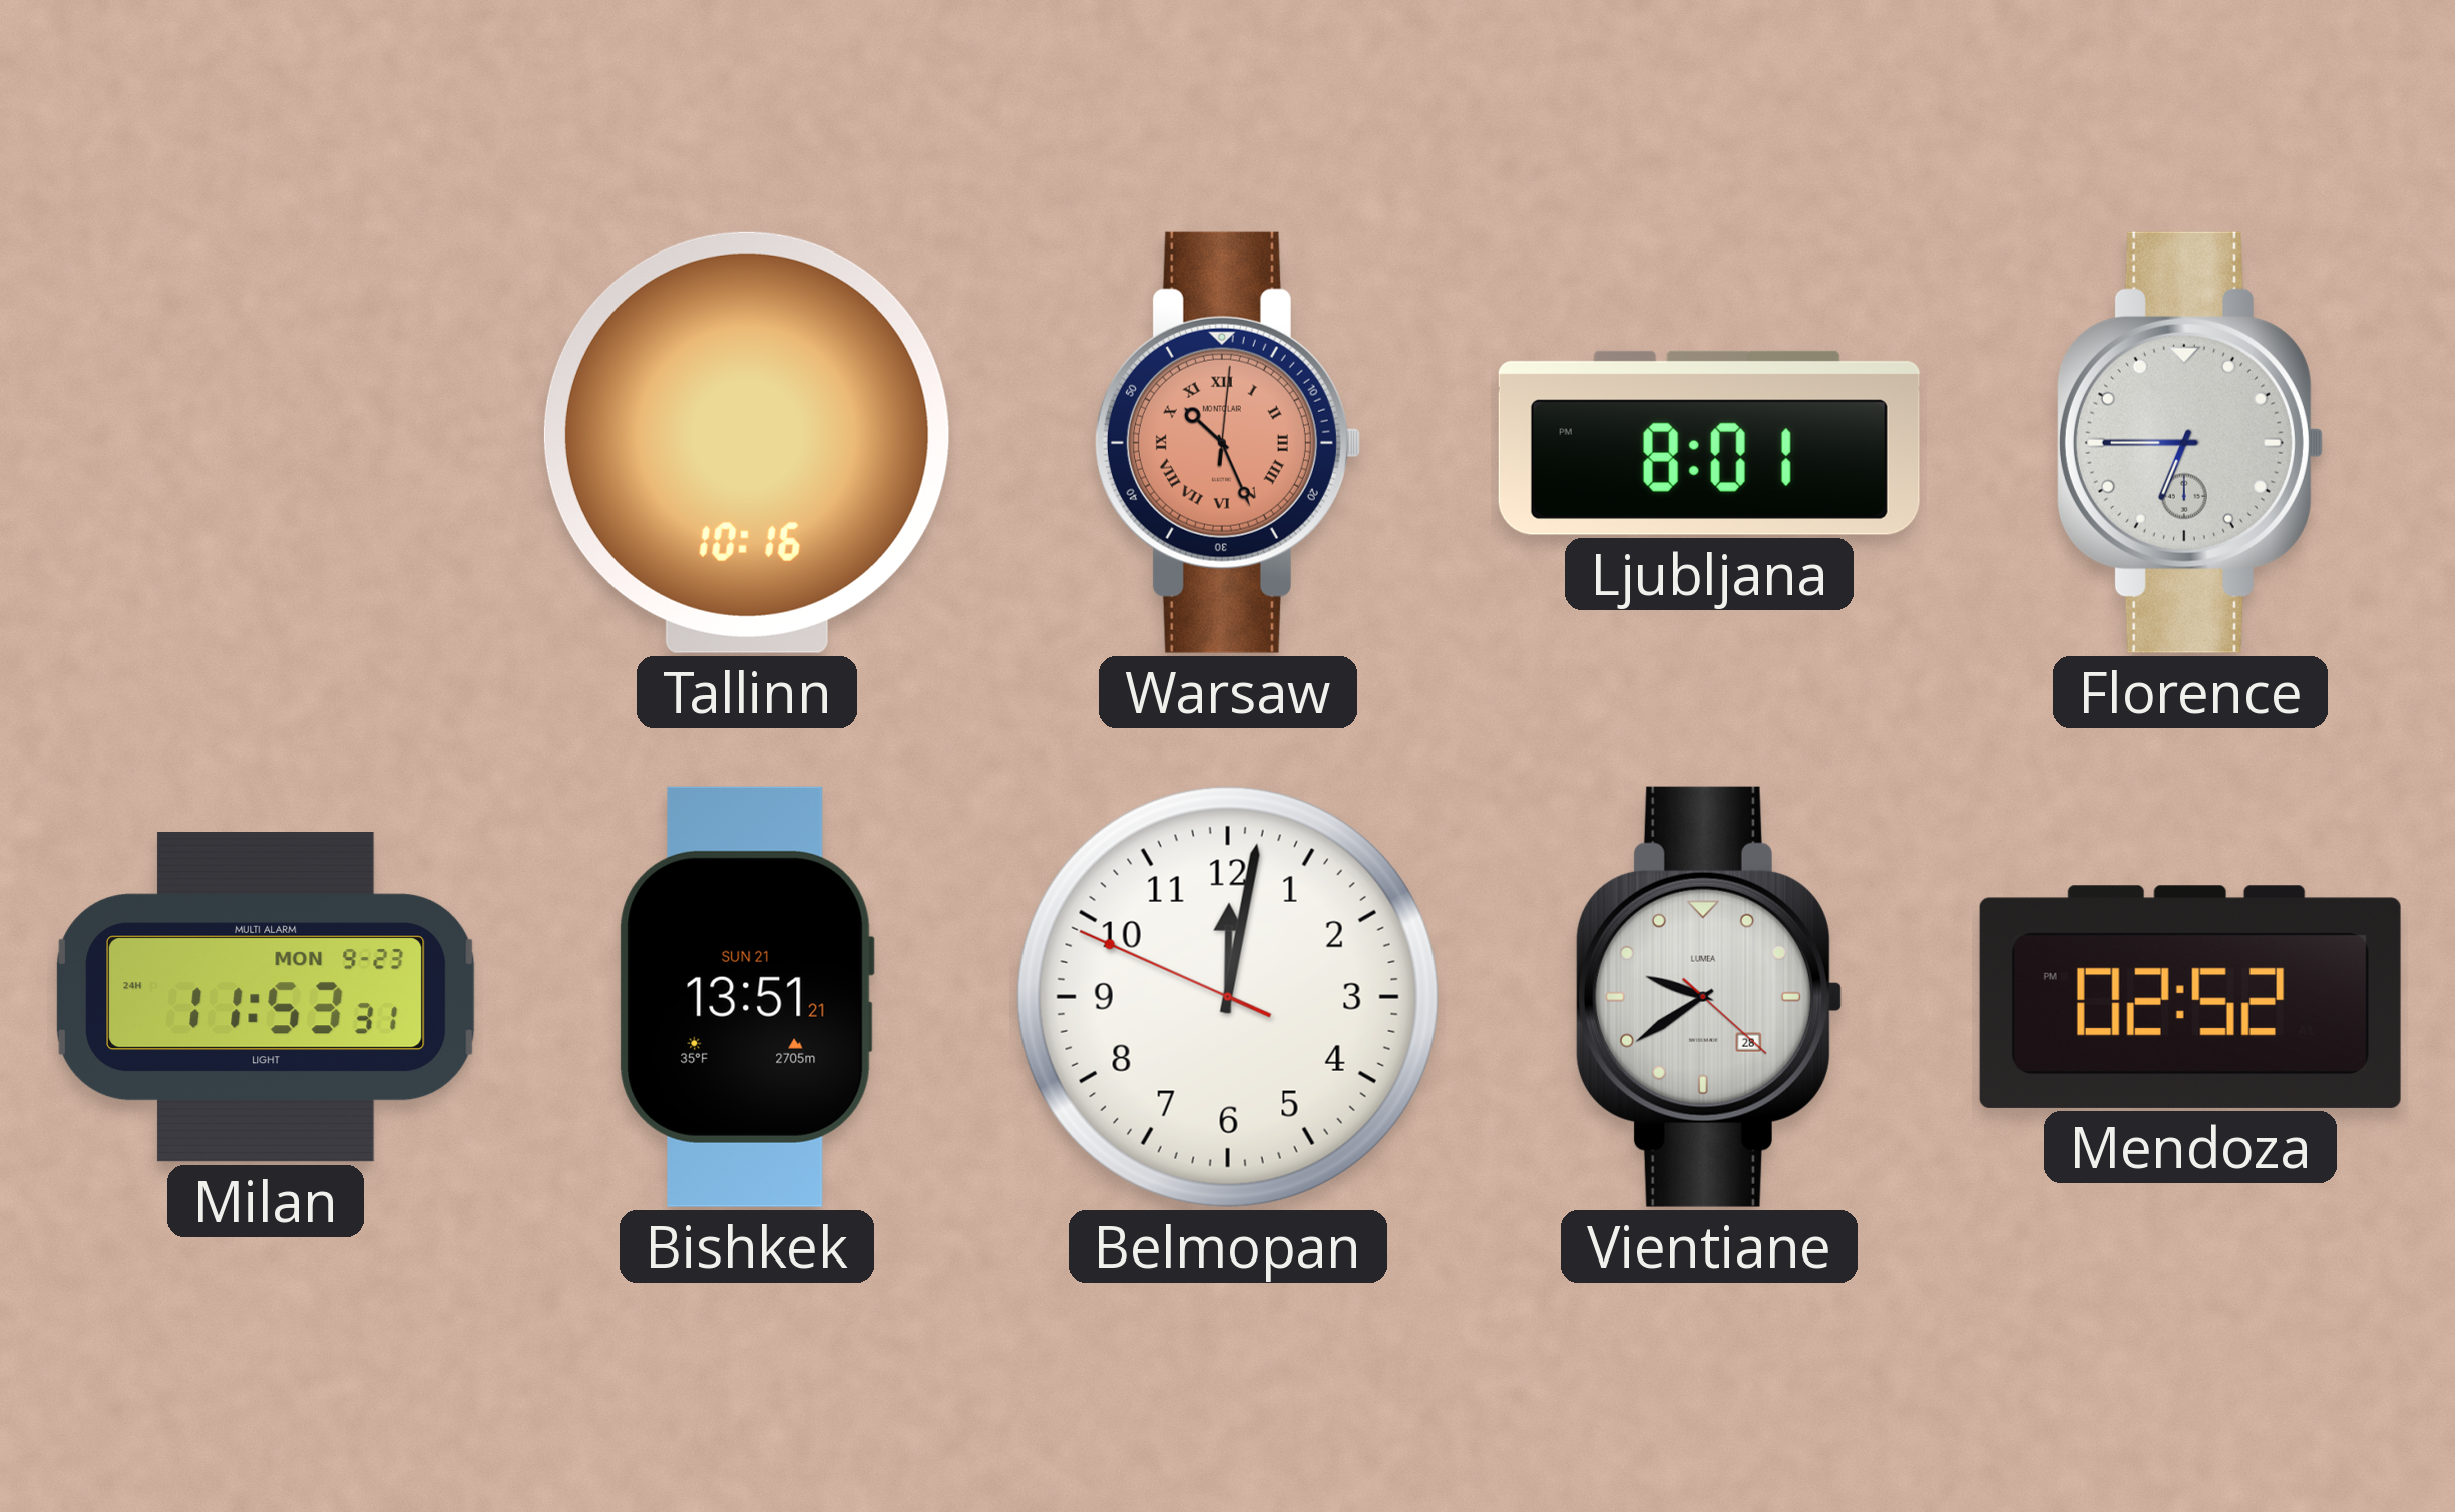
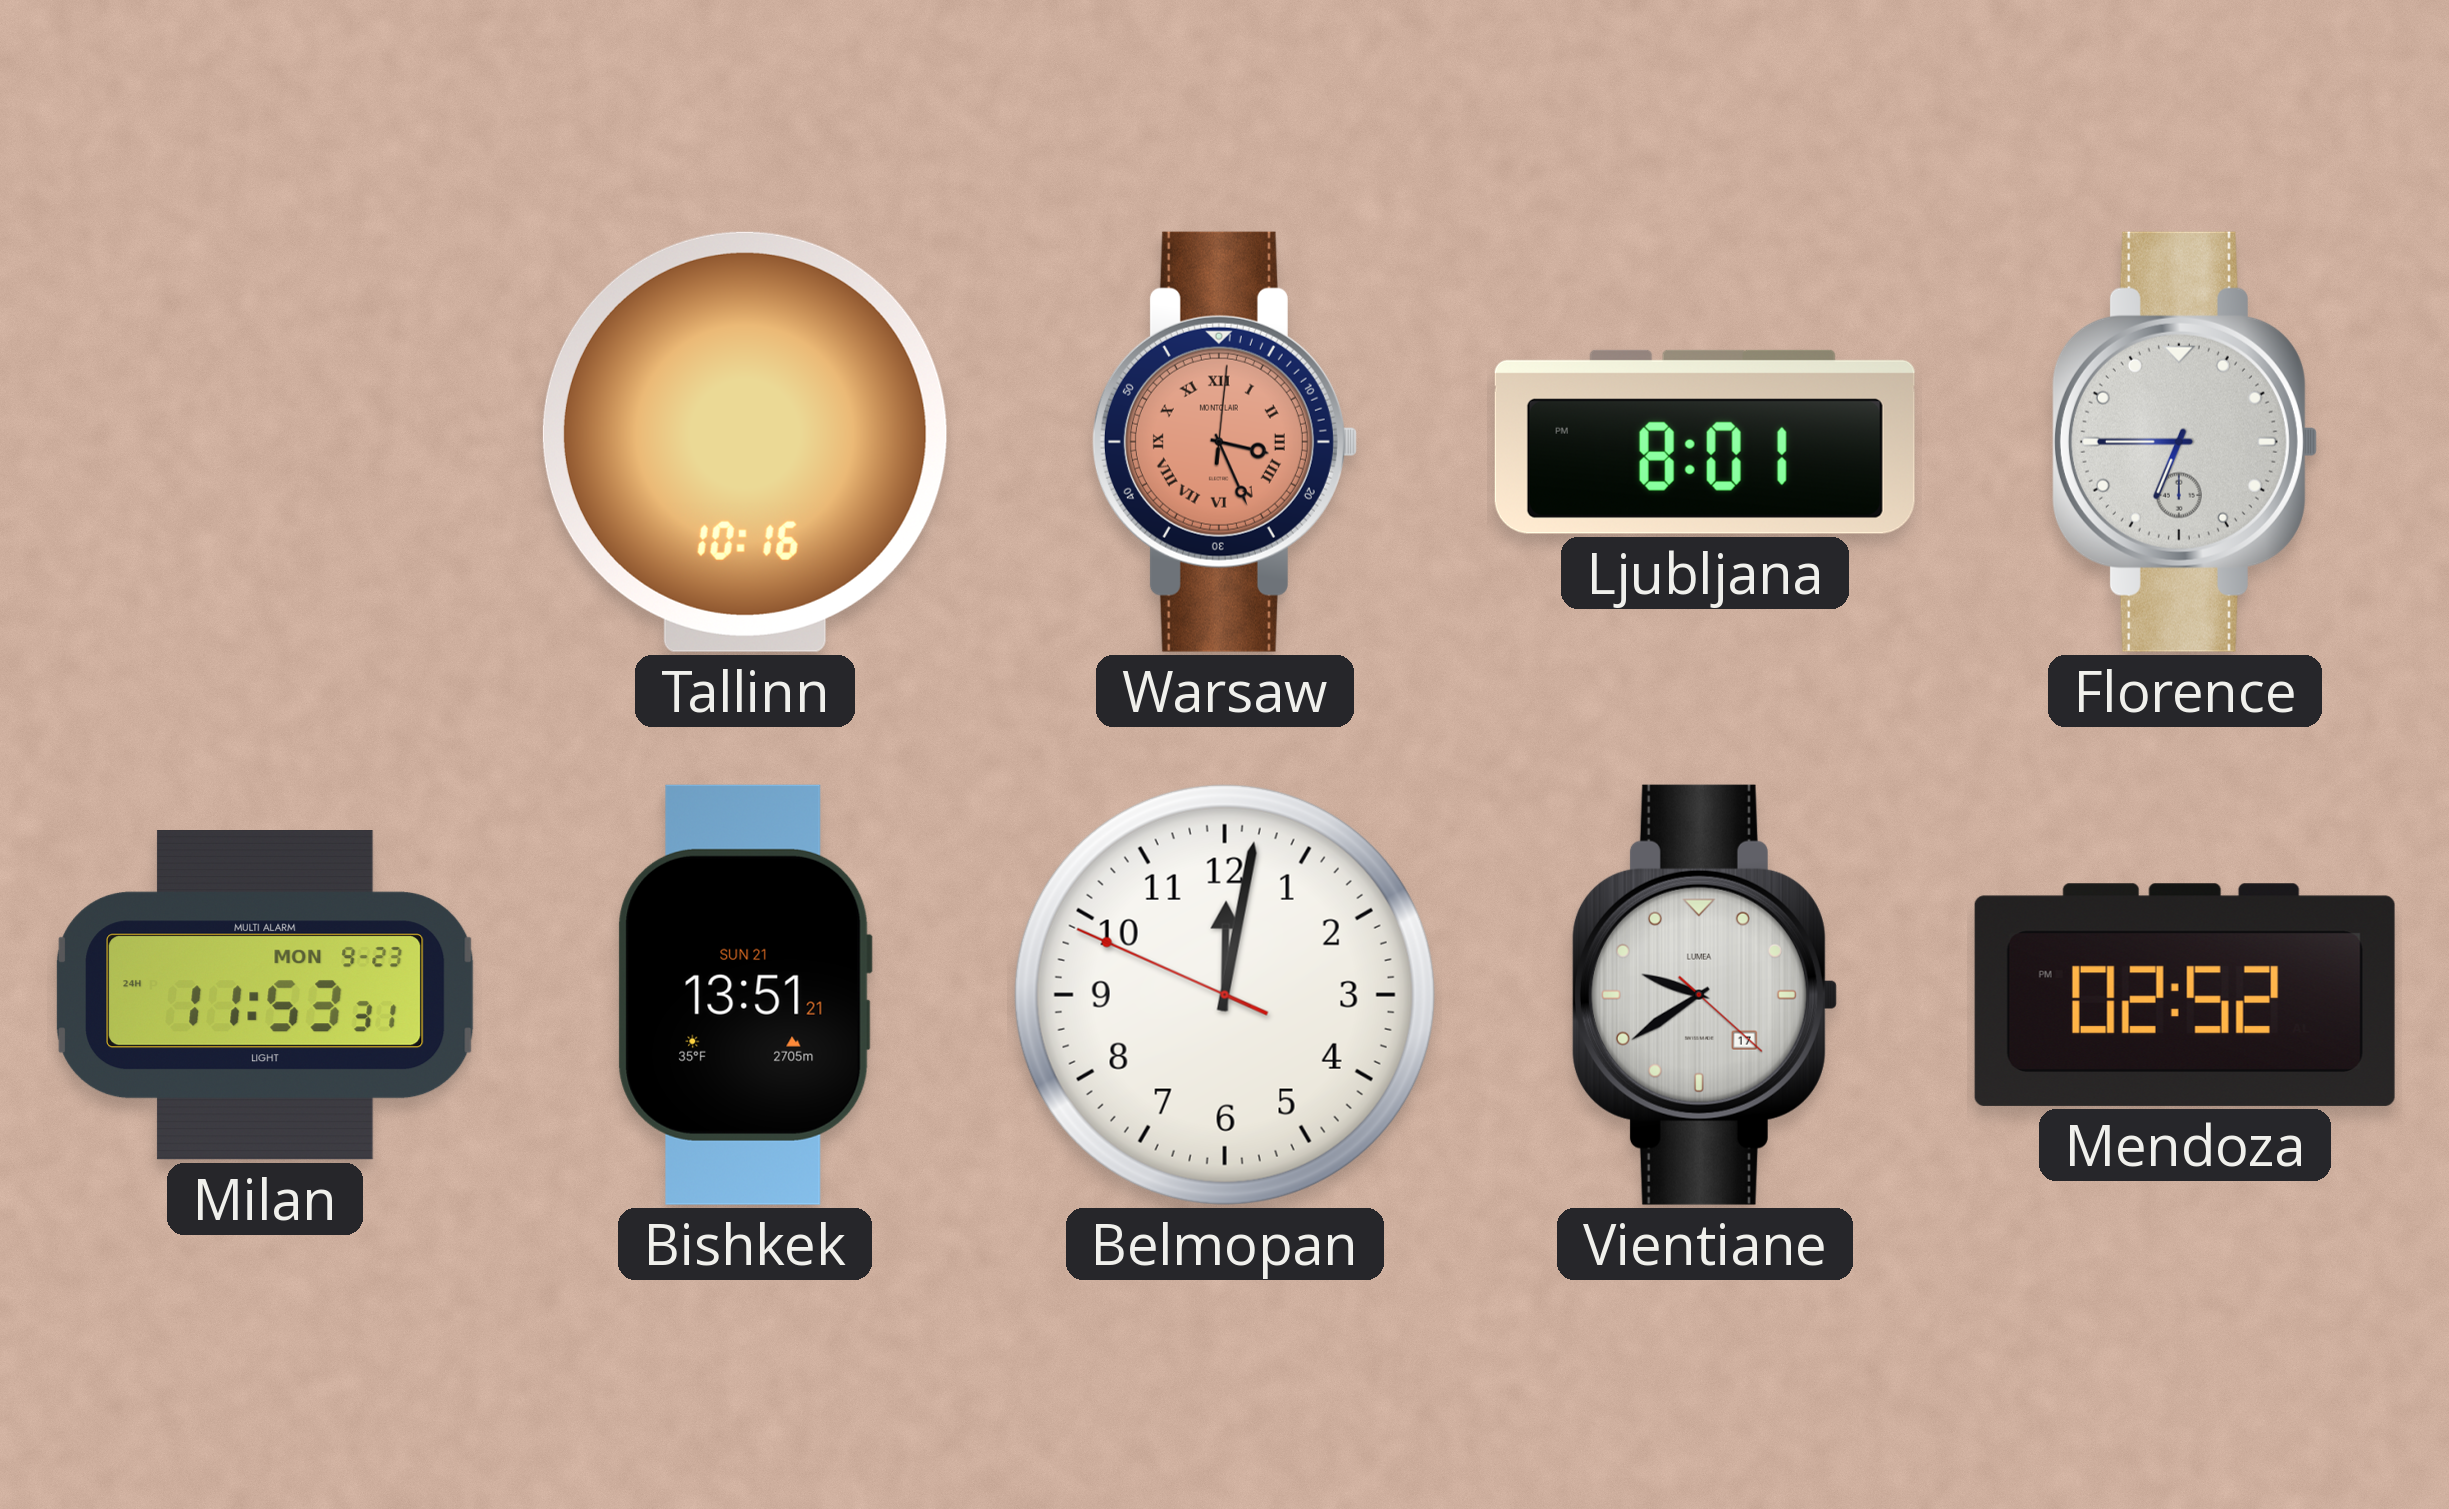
Warsaw: 10:26 -> 3:26 (1224, 442)
Vientiane date: 28 -> 17 (1704, 995)
